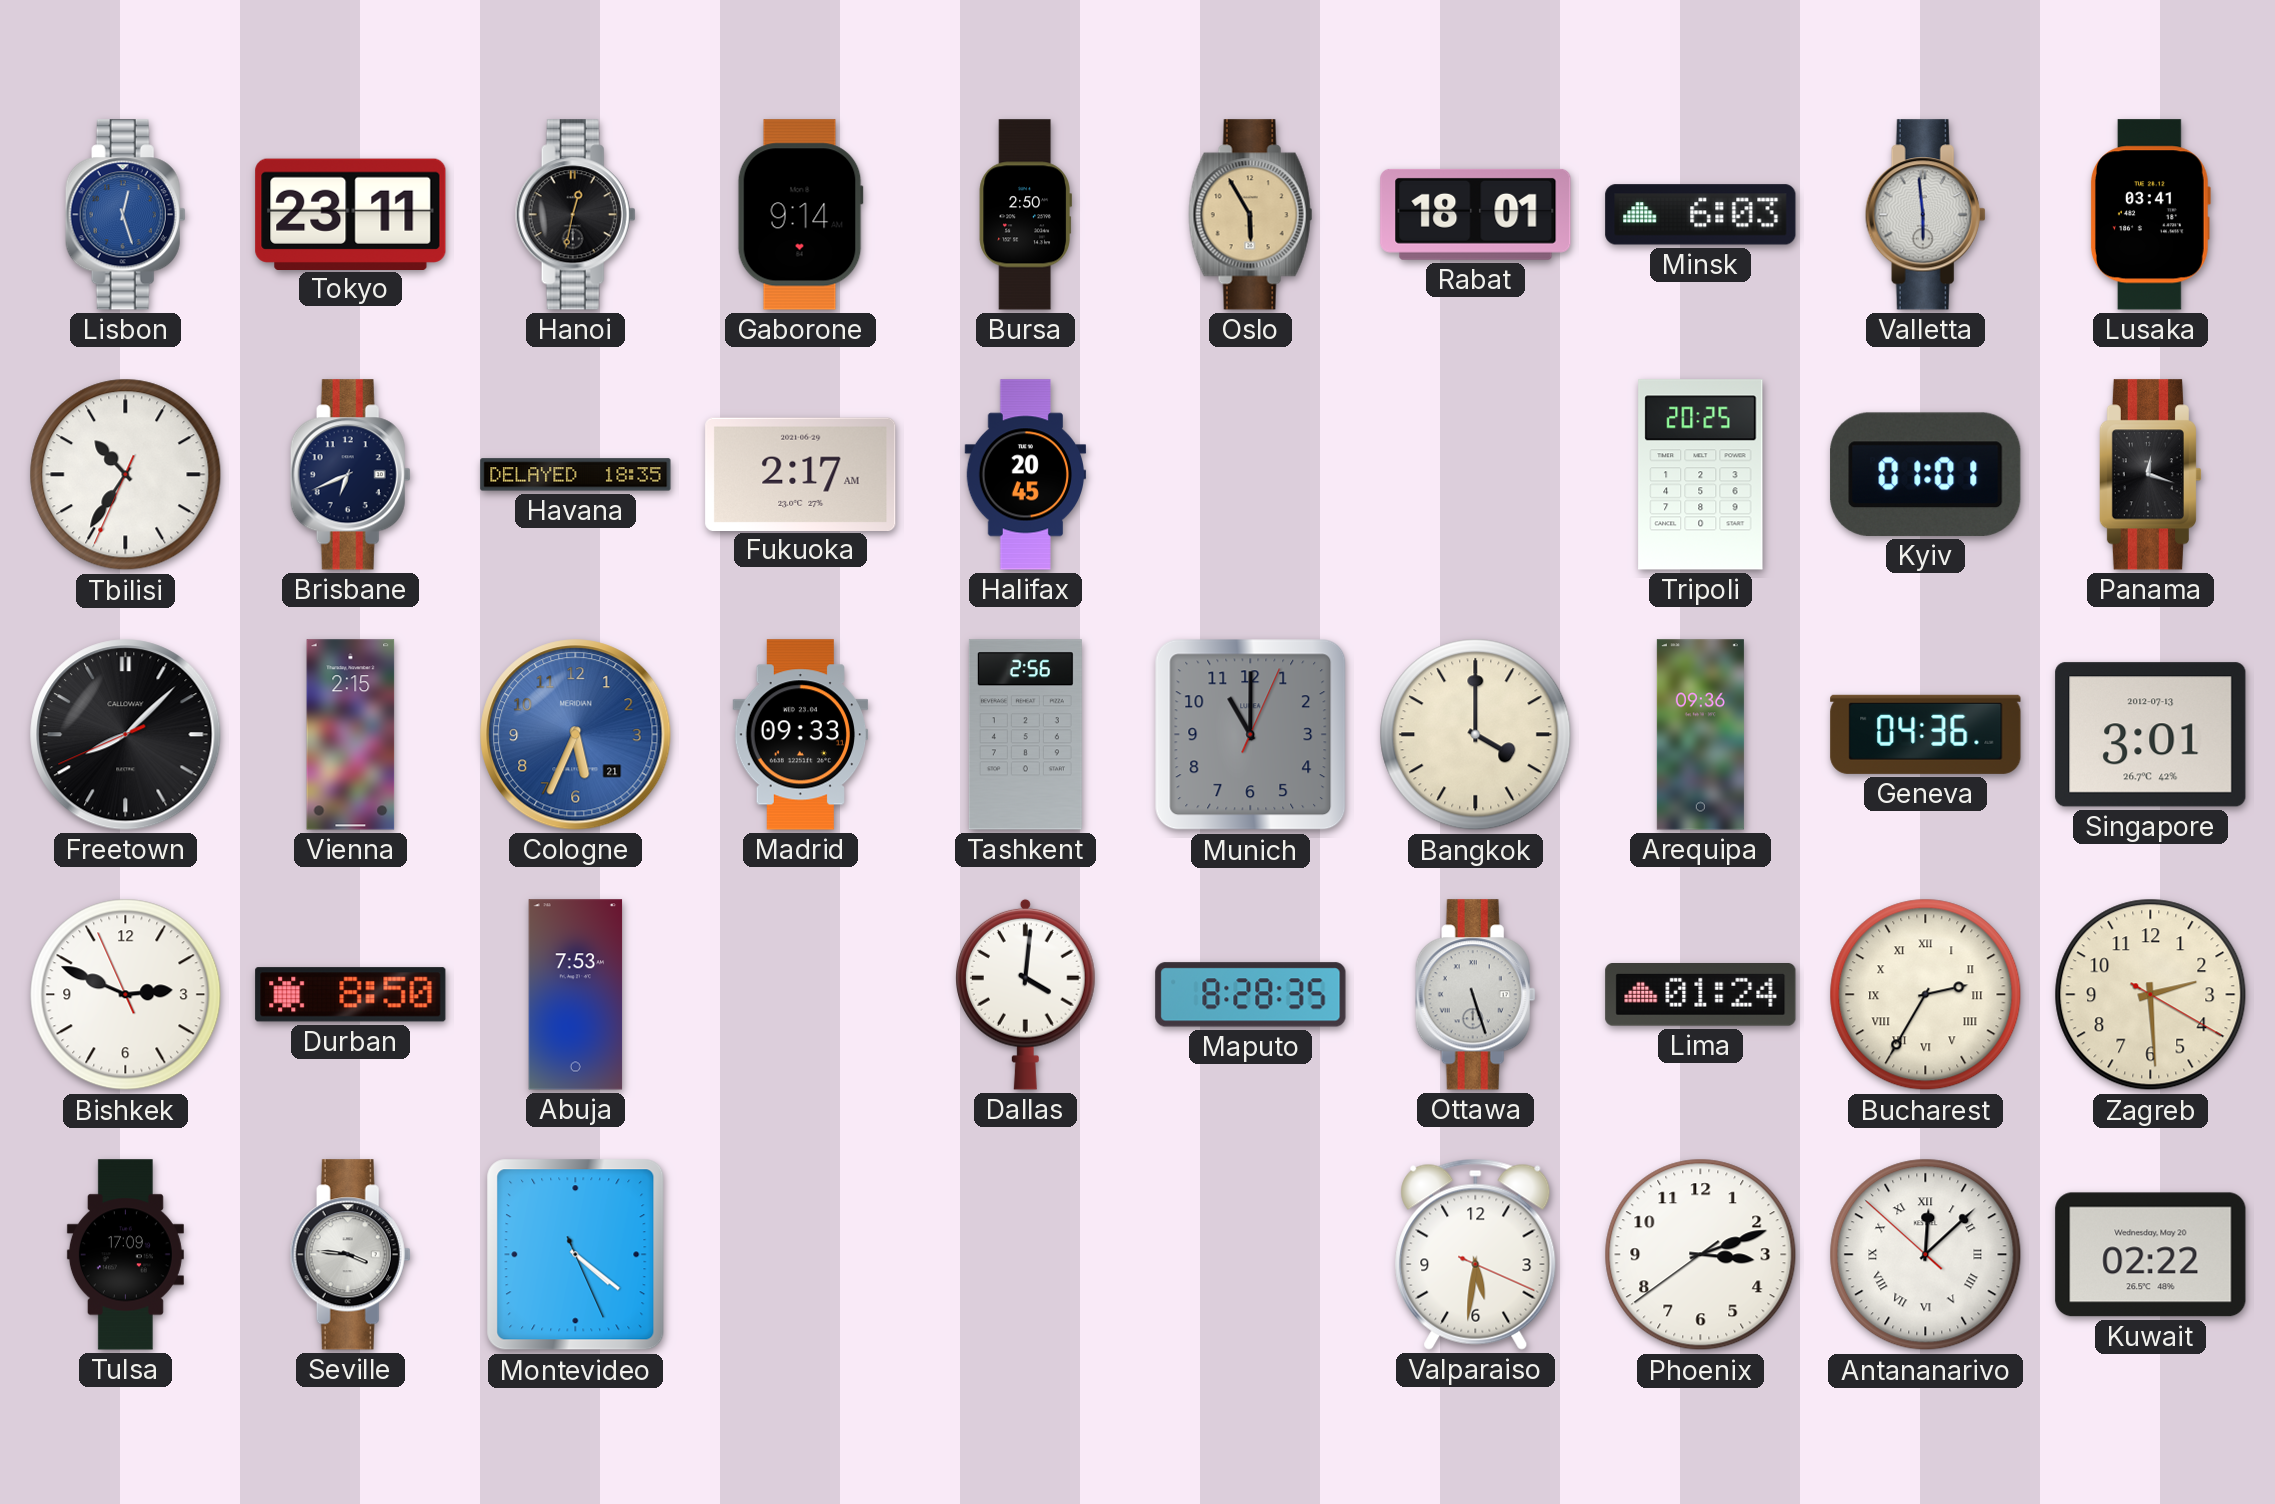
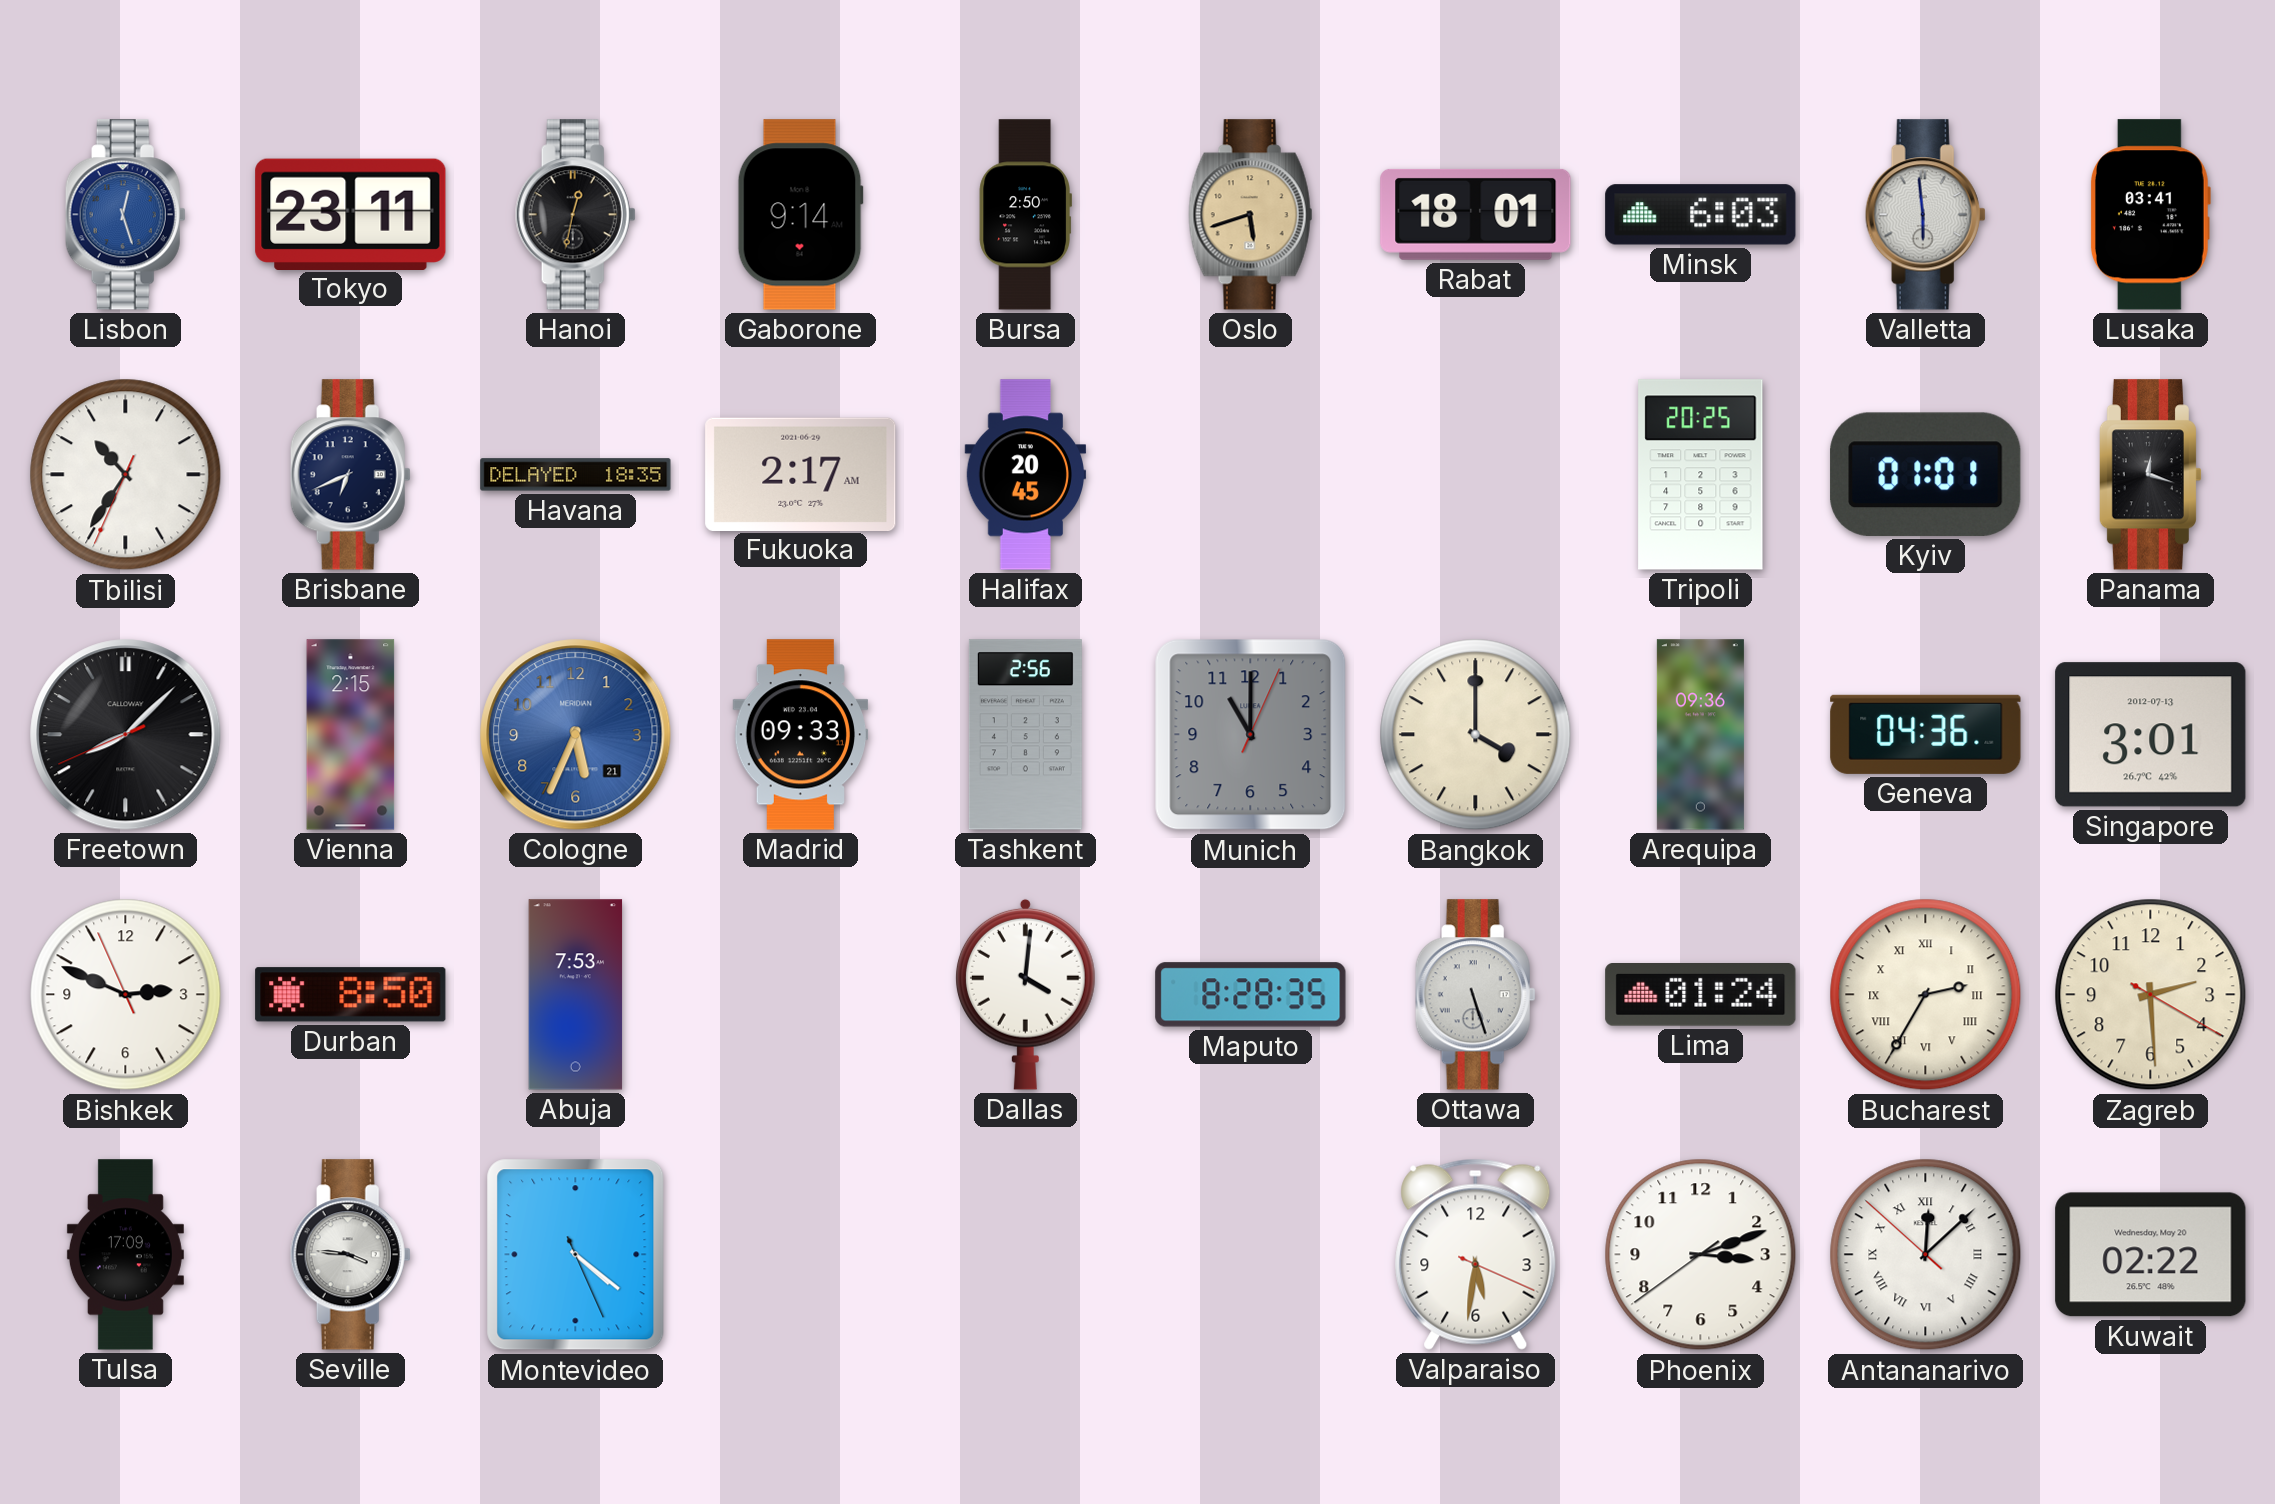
Oslo: 5:55 -> 5:42 (1251, 215)
